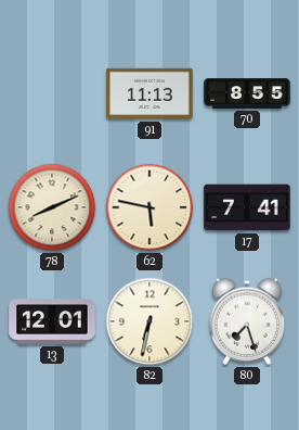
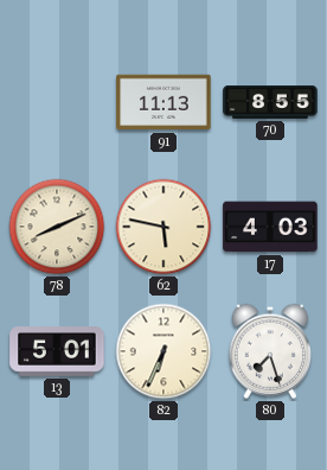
17: 7:41 -> 4:03 (270, 227)
13: 12:01 -> 5:01 (57, 351)
82: 6:32 -> 6:34 (163, 351)
